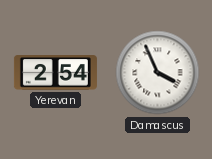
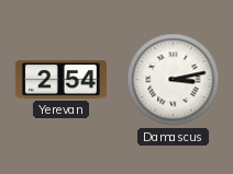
Damascus: 3:56 -> 3:13 (174, 80)
